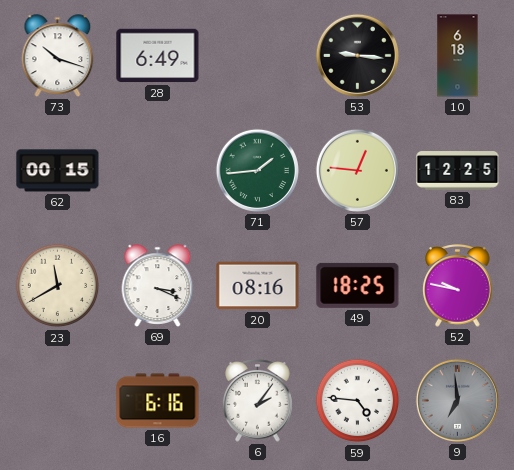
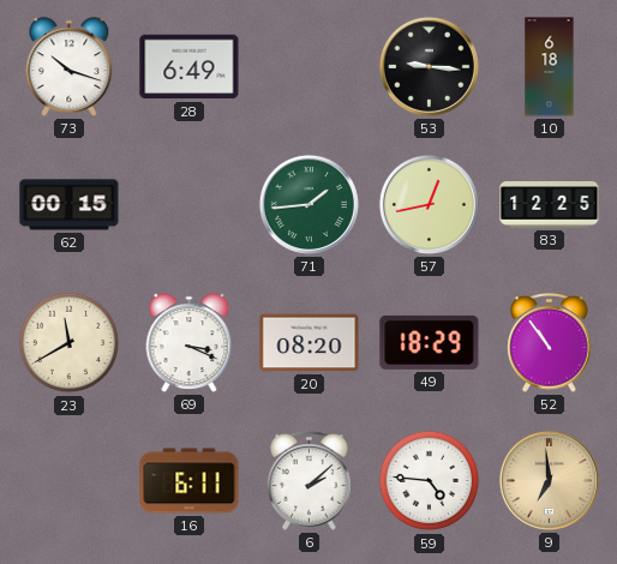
57: 12:46 -> 12:43 (429, 204)
20: 08:16 -> 08:20 (310, 343)
49: 18:25 -> 18:29 (430, 342)
52: 9:47 -> 10:54 (550, 343)
16: 6:16 -> 6:11 (190, 481)
6: 2:06 -> 2:08 (310, 481)
9 dial: grey -> champagne (549, 480)
